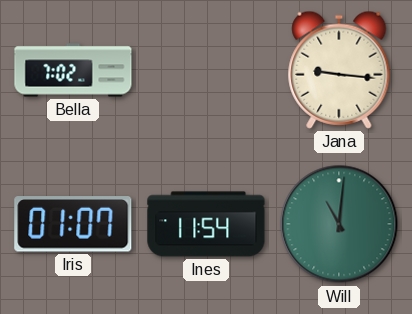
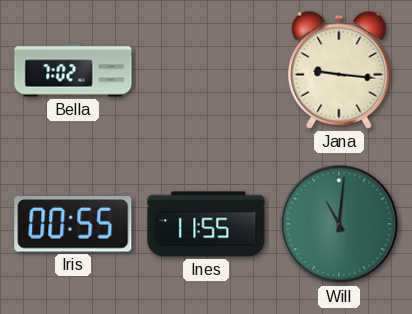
Iris: 01:07 -> 00:55 (73, 224)
Ines: 11:54 -> 11:55 (206, 224)
